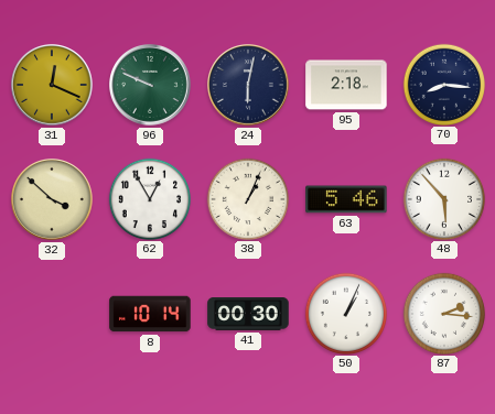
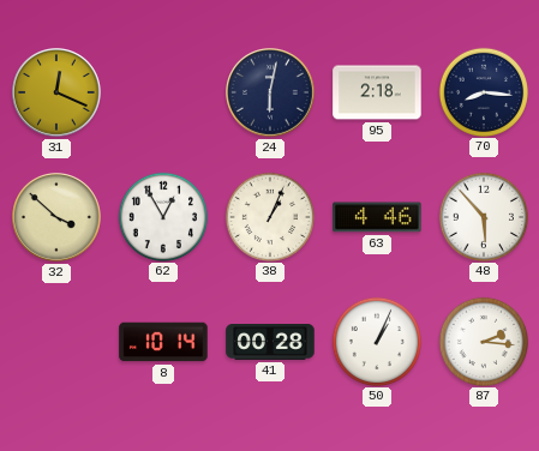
96: 9:49 -> none (151, 86)
63: 5:46 -> 4:46 (377, 217)
41: 00:30 -> 00:28 (270, 343)
